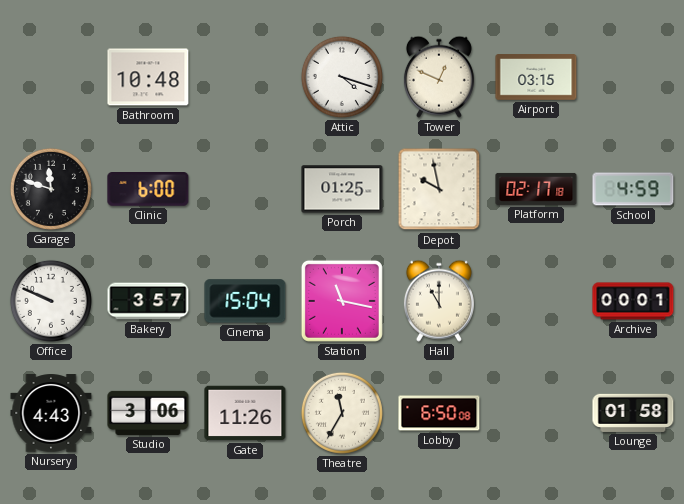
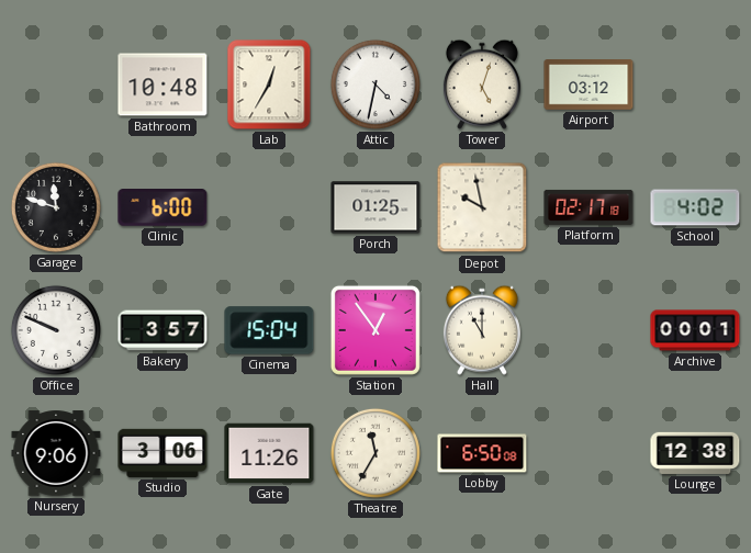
Lab: none -> 12:35 (269, 84)
Attic: 4:18 -> 4:32 (375, 84)
Tower: 12:49 -> 5:03 (482, 84)
Airport: 03:15 -> 03:12 (589, 84)
School: 4:59 -> 4:02 (695, 207)
Station: 11:17 -> 12:54 (375, 330)
Nursery: 4:43 -> 9:06 (56, 453)
Lounge: 01:58 -> 12:38 (695, 453)
